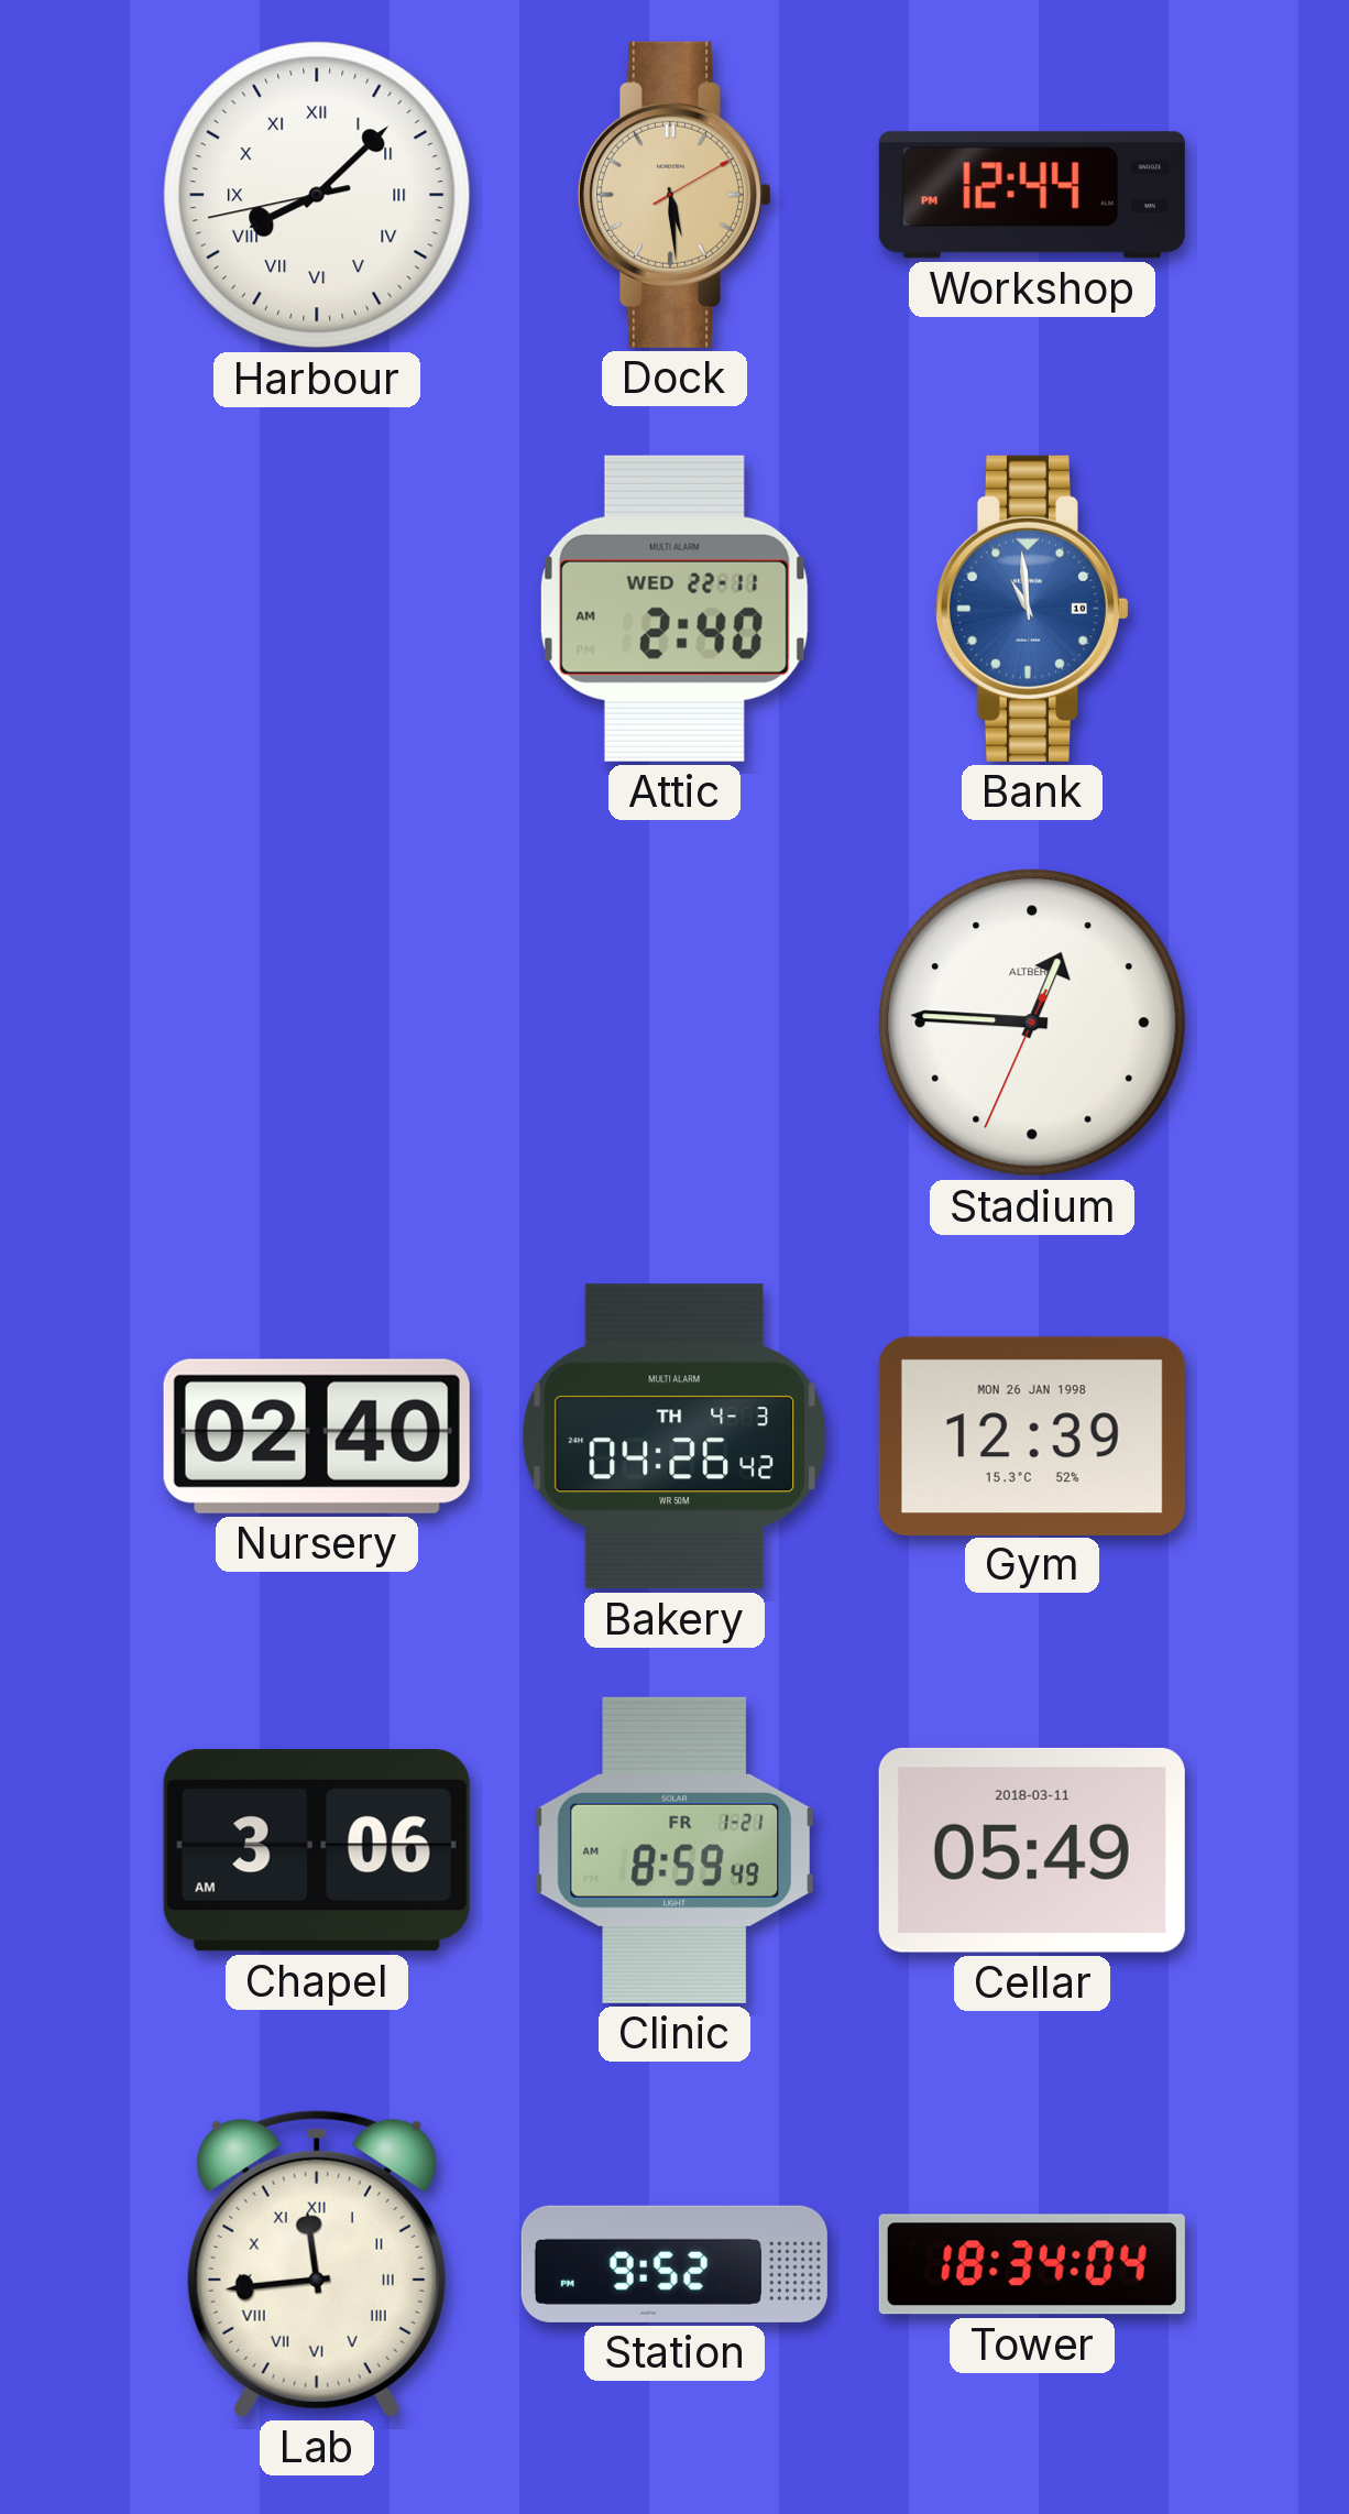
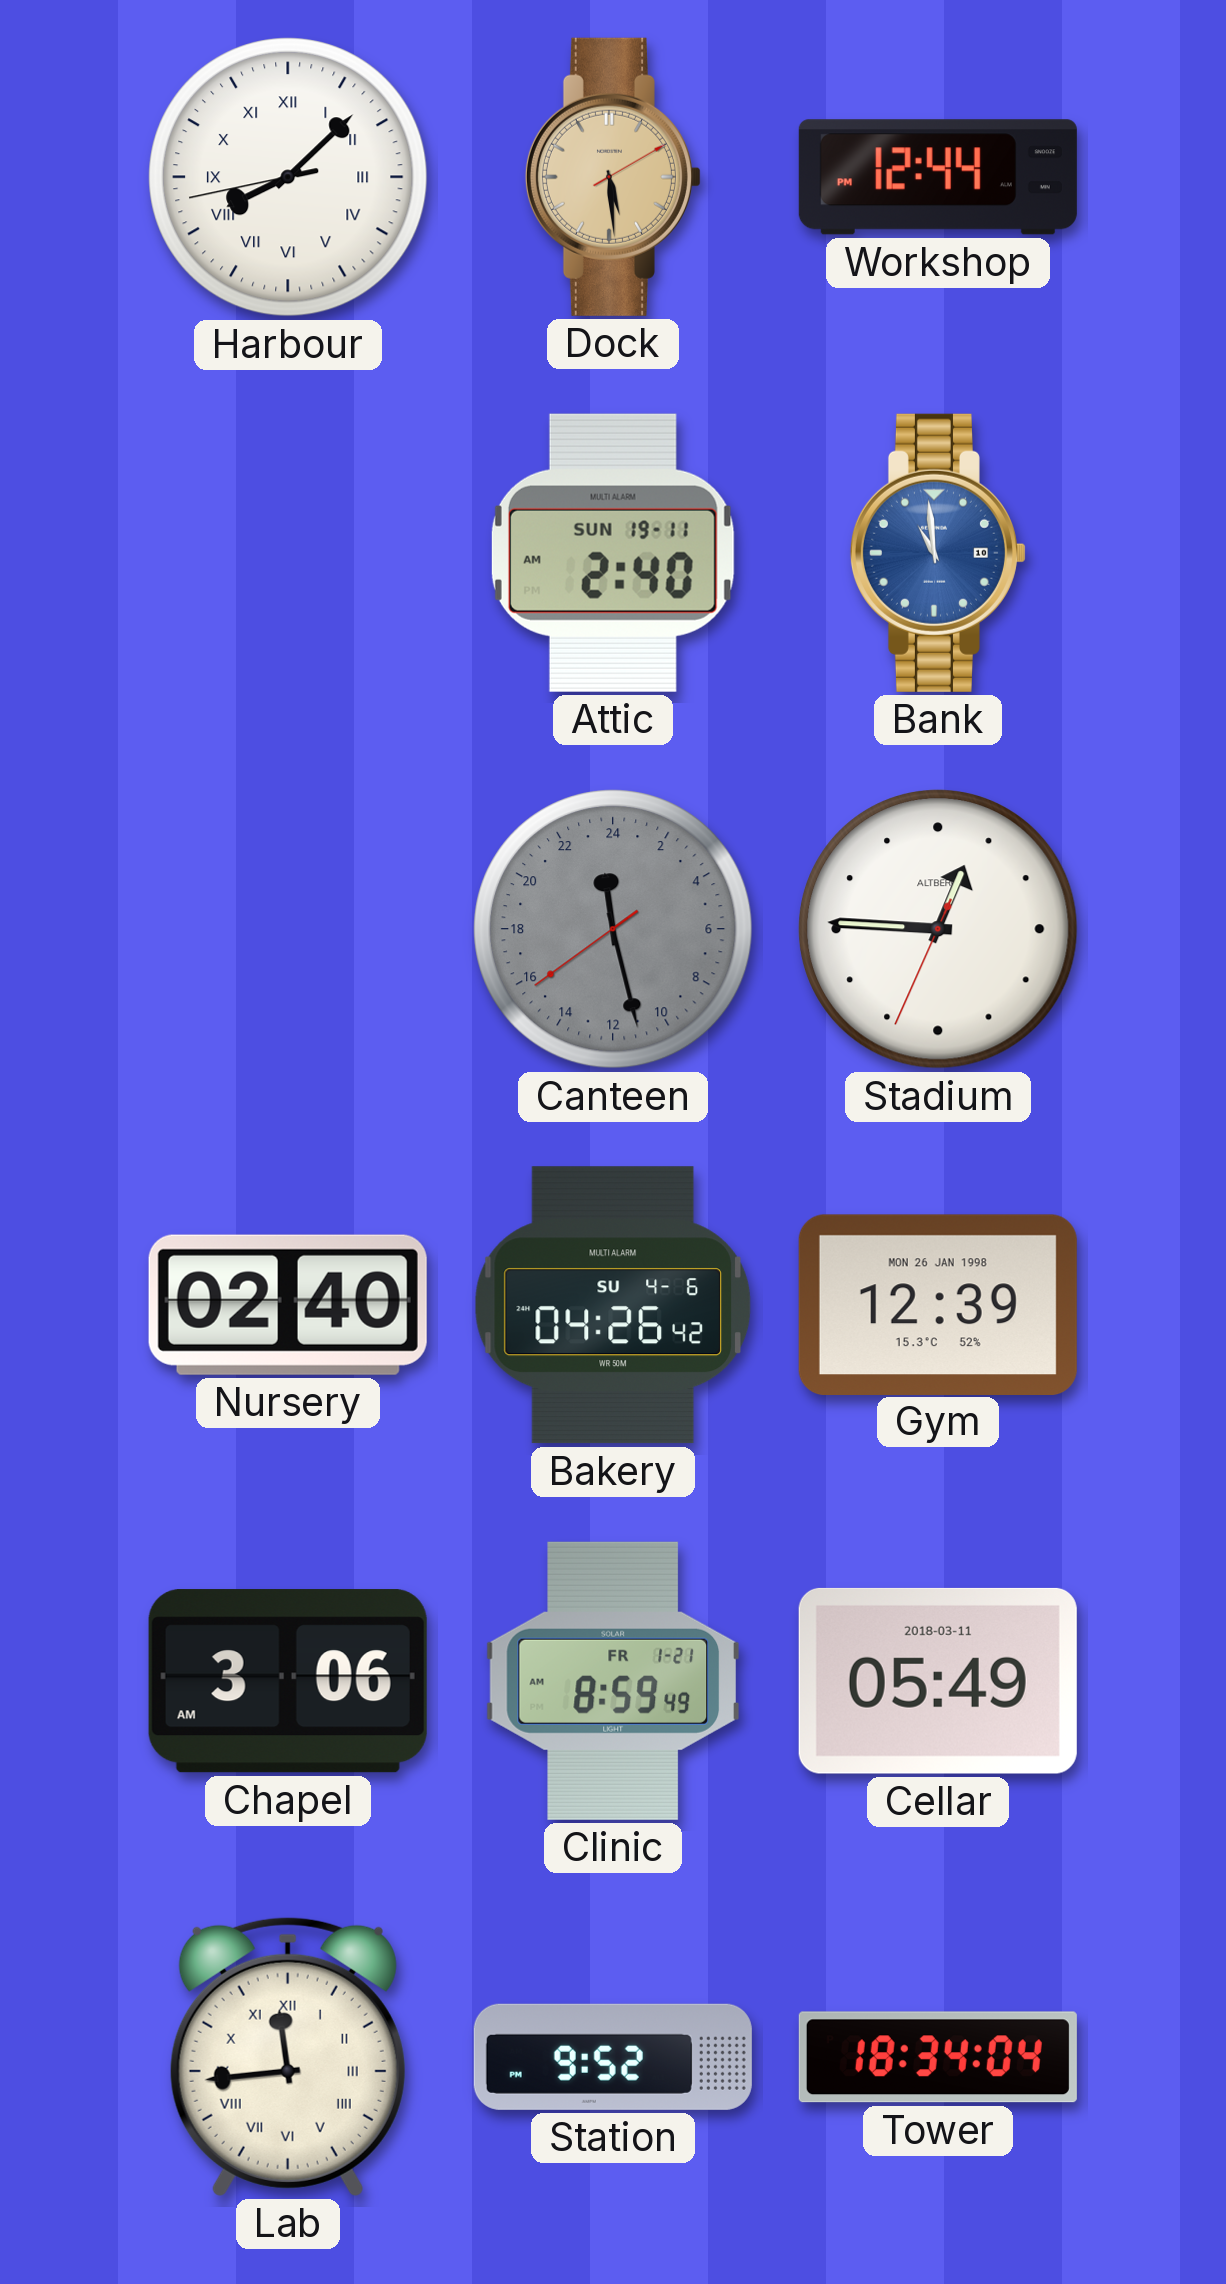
Attic date: WED 22-11 -> SUN 19-11 (613, 553)
Canteen: none -> 23:27 (613, 929)
Bakery date: TH 4-3 -> SU 4-6 (613, 1305)
